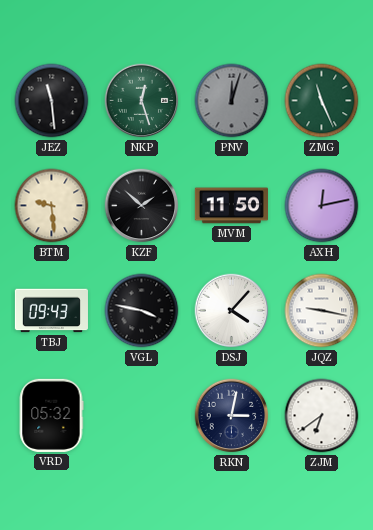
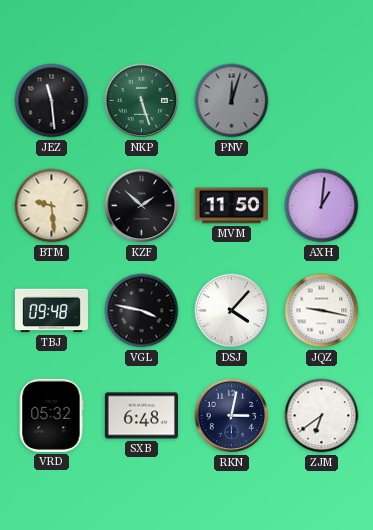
NKP: 12:27 -> 5:27 (142, 101)
ZMG: 11:26 -> none (322, 101)
AXH: 12:13 -> 1:01 (322, 206)
TBJ: 09:43 -> 09:48 (51, 311)
SXB: none -> 6:48 (141, 416)
